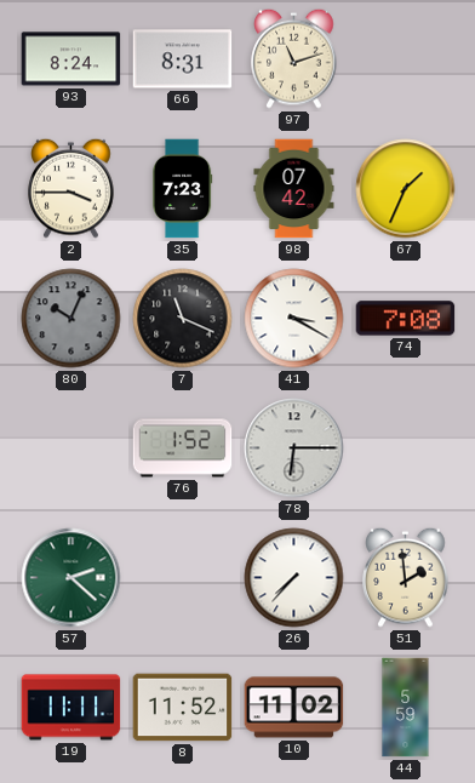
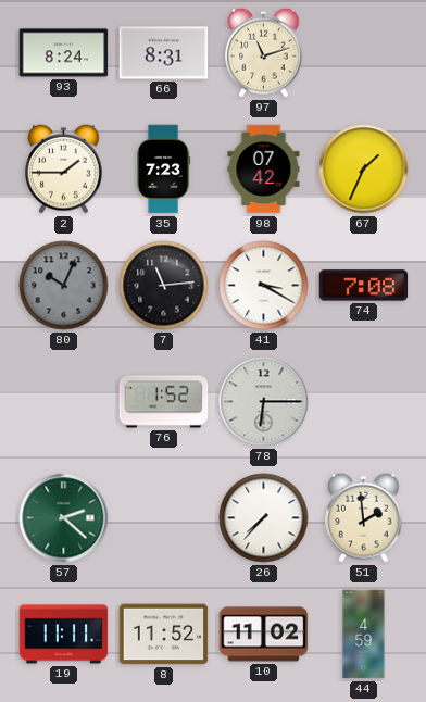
2: 3:45 -> 1:45 (64, 168)
7: 11:19 -> 11:14 (164, 286)
44: 5:59 -> 4:59 (364, 635)
